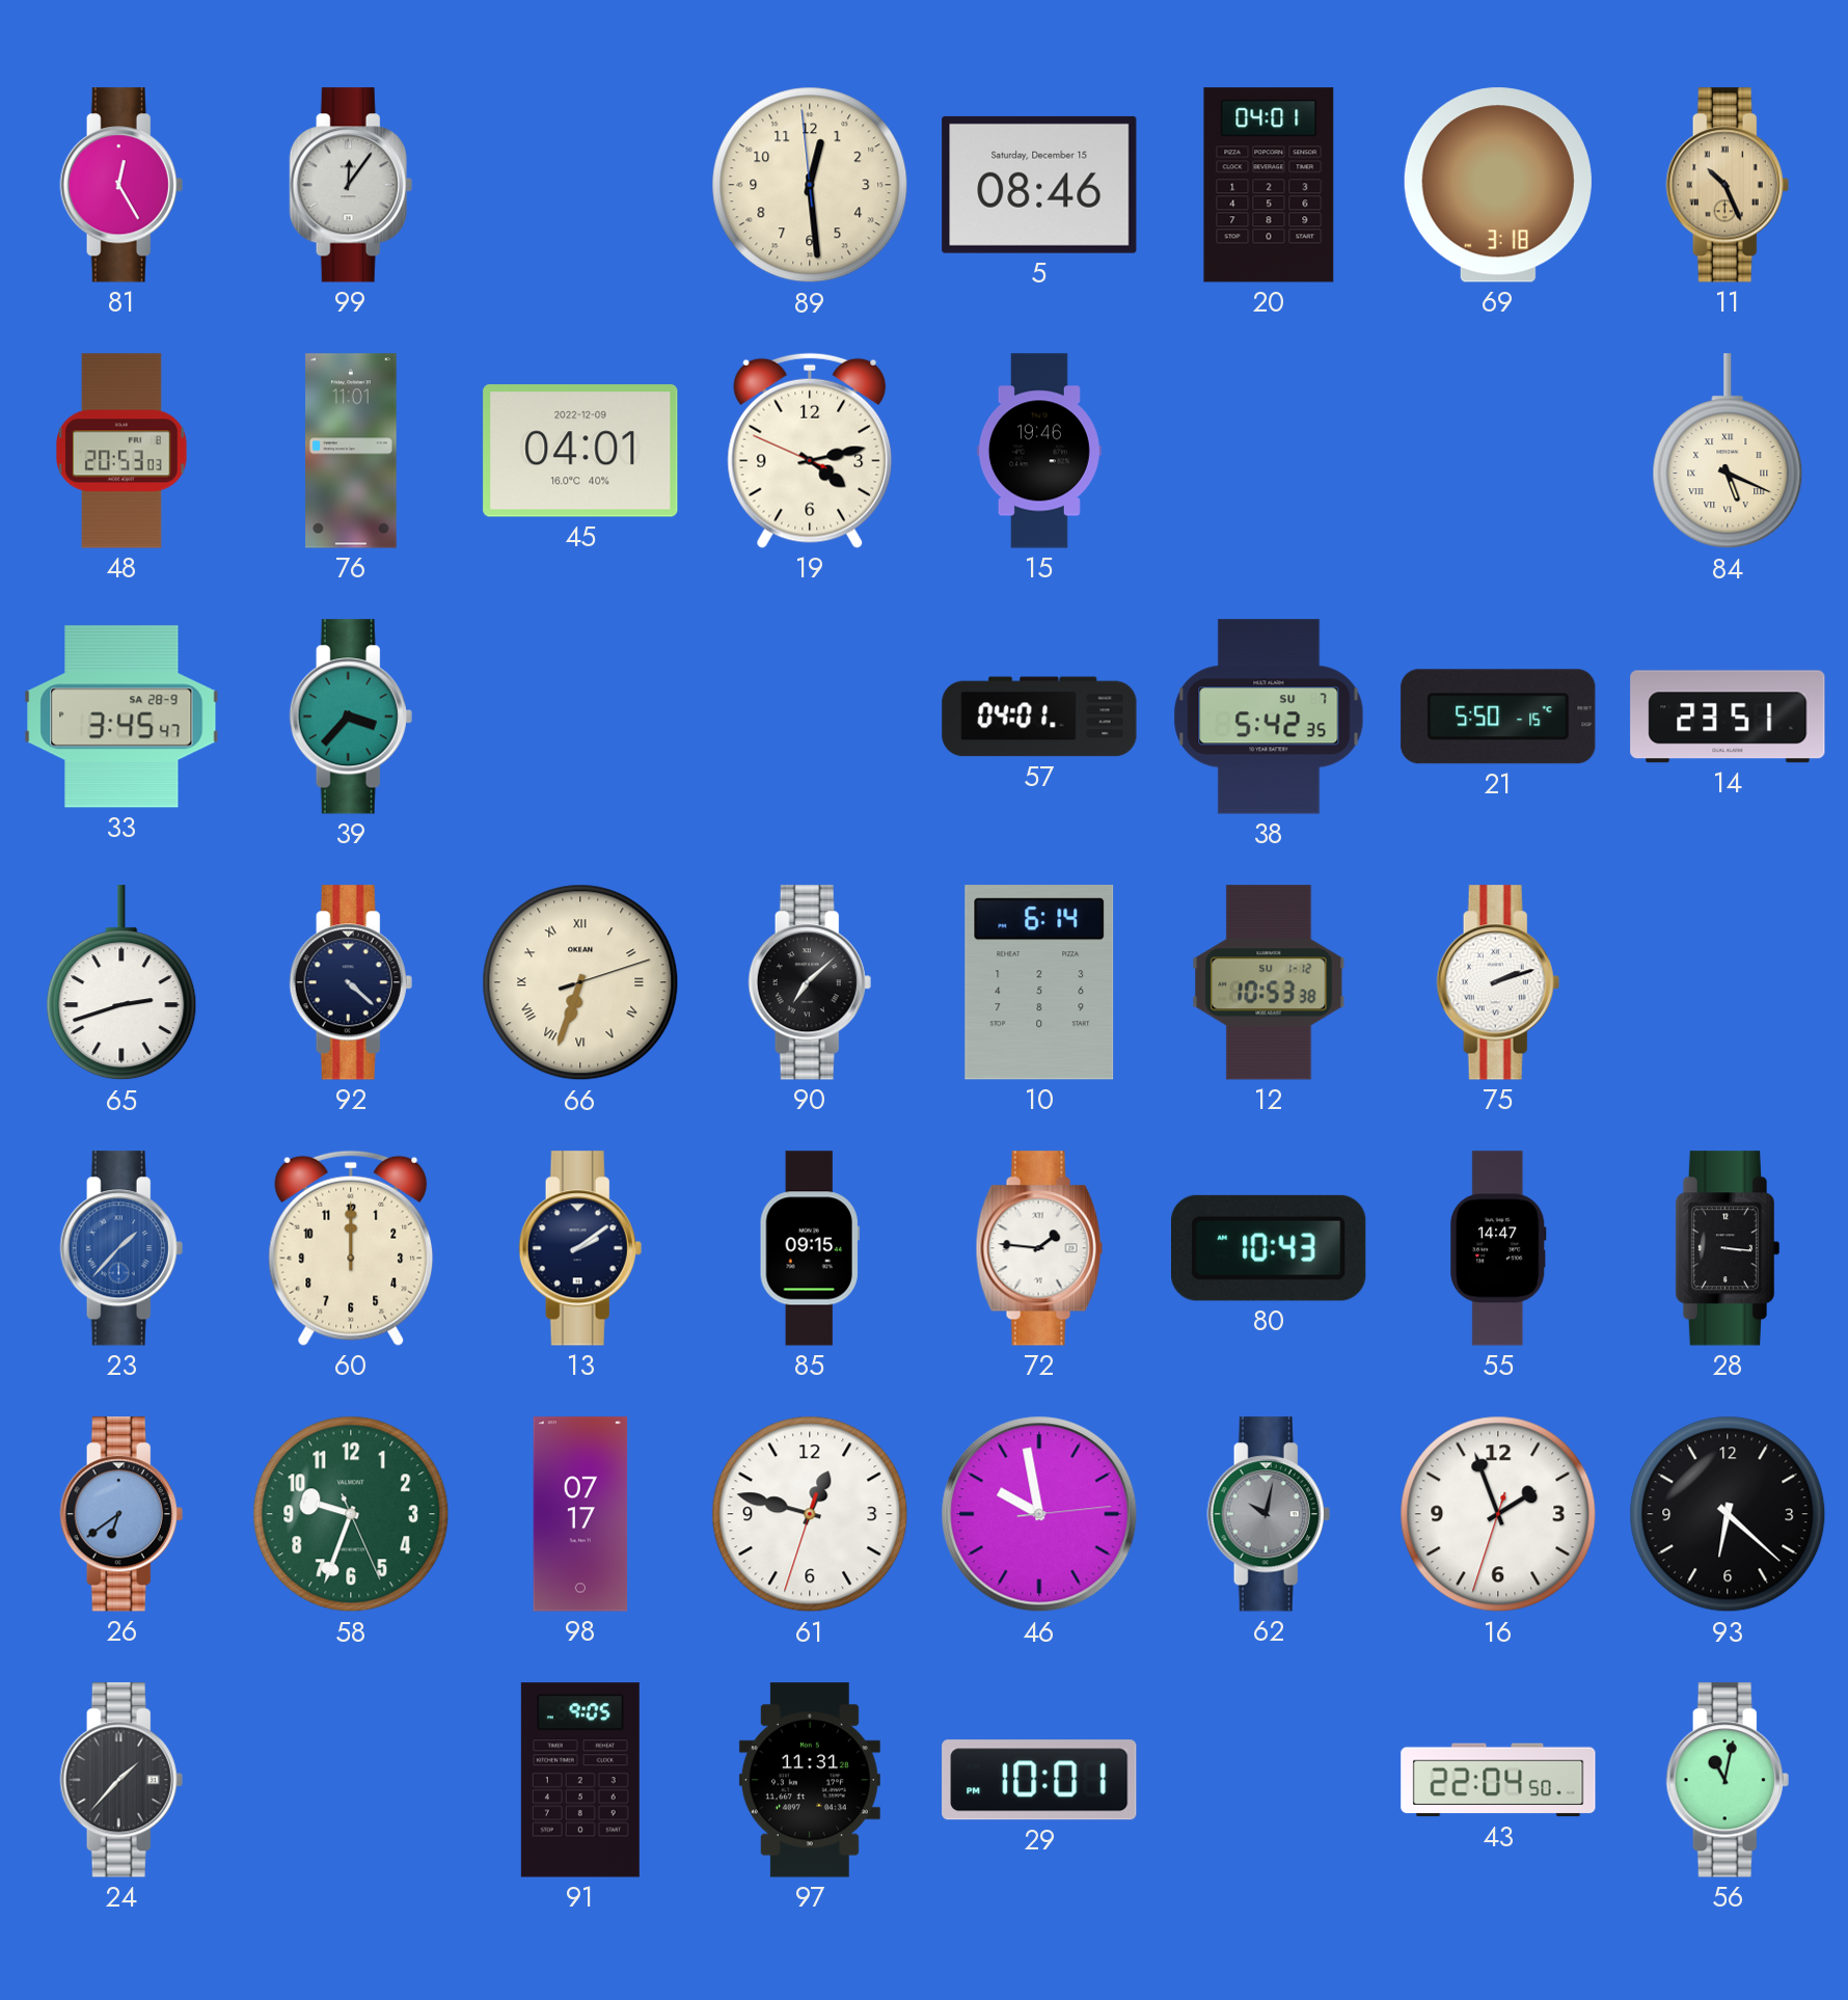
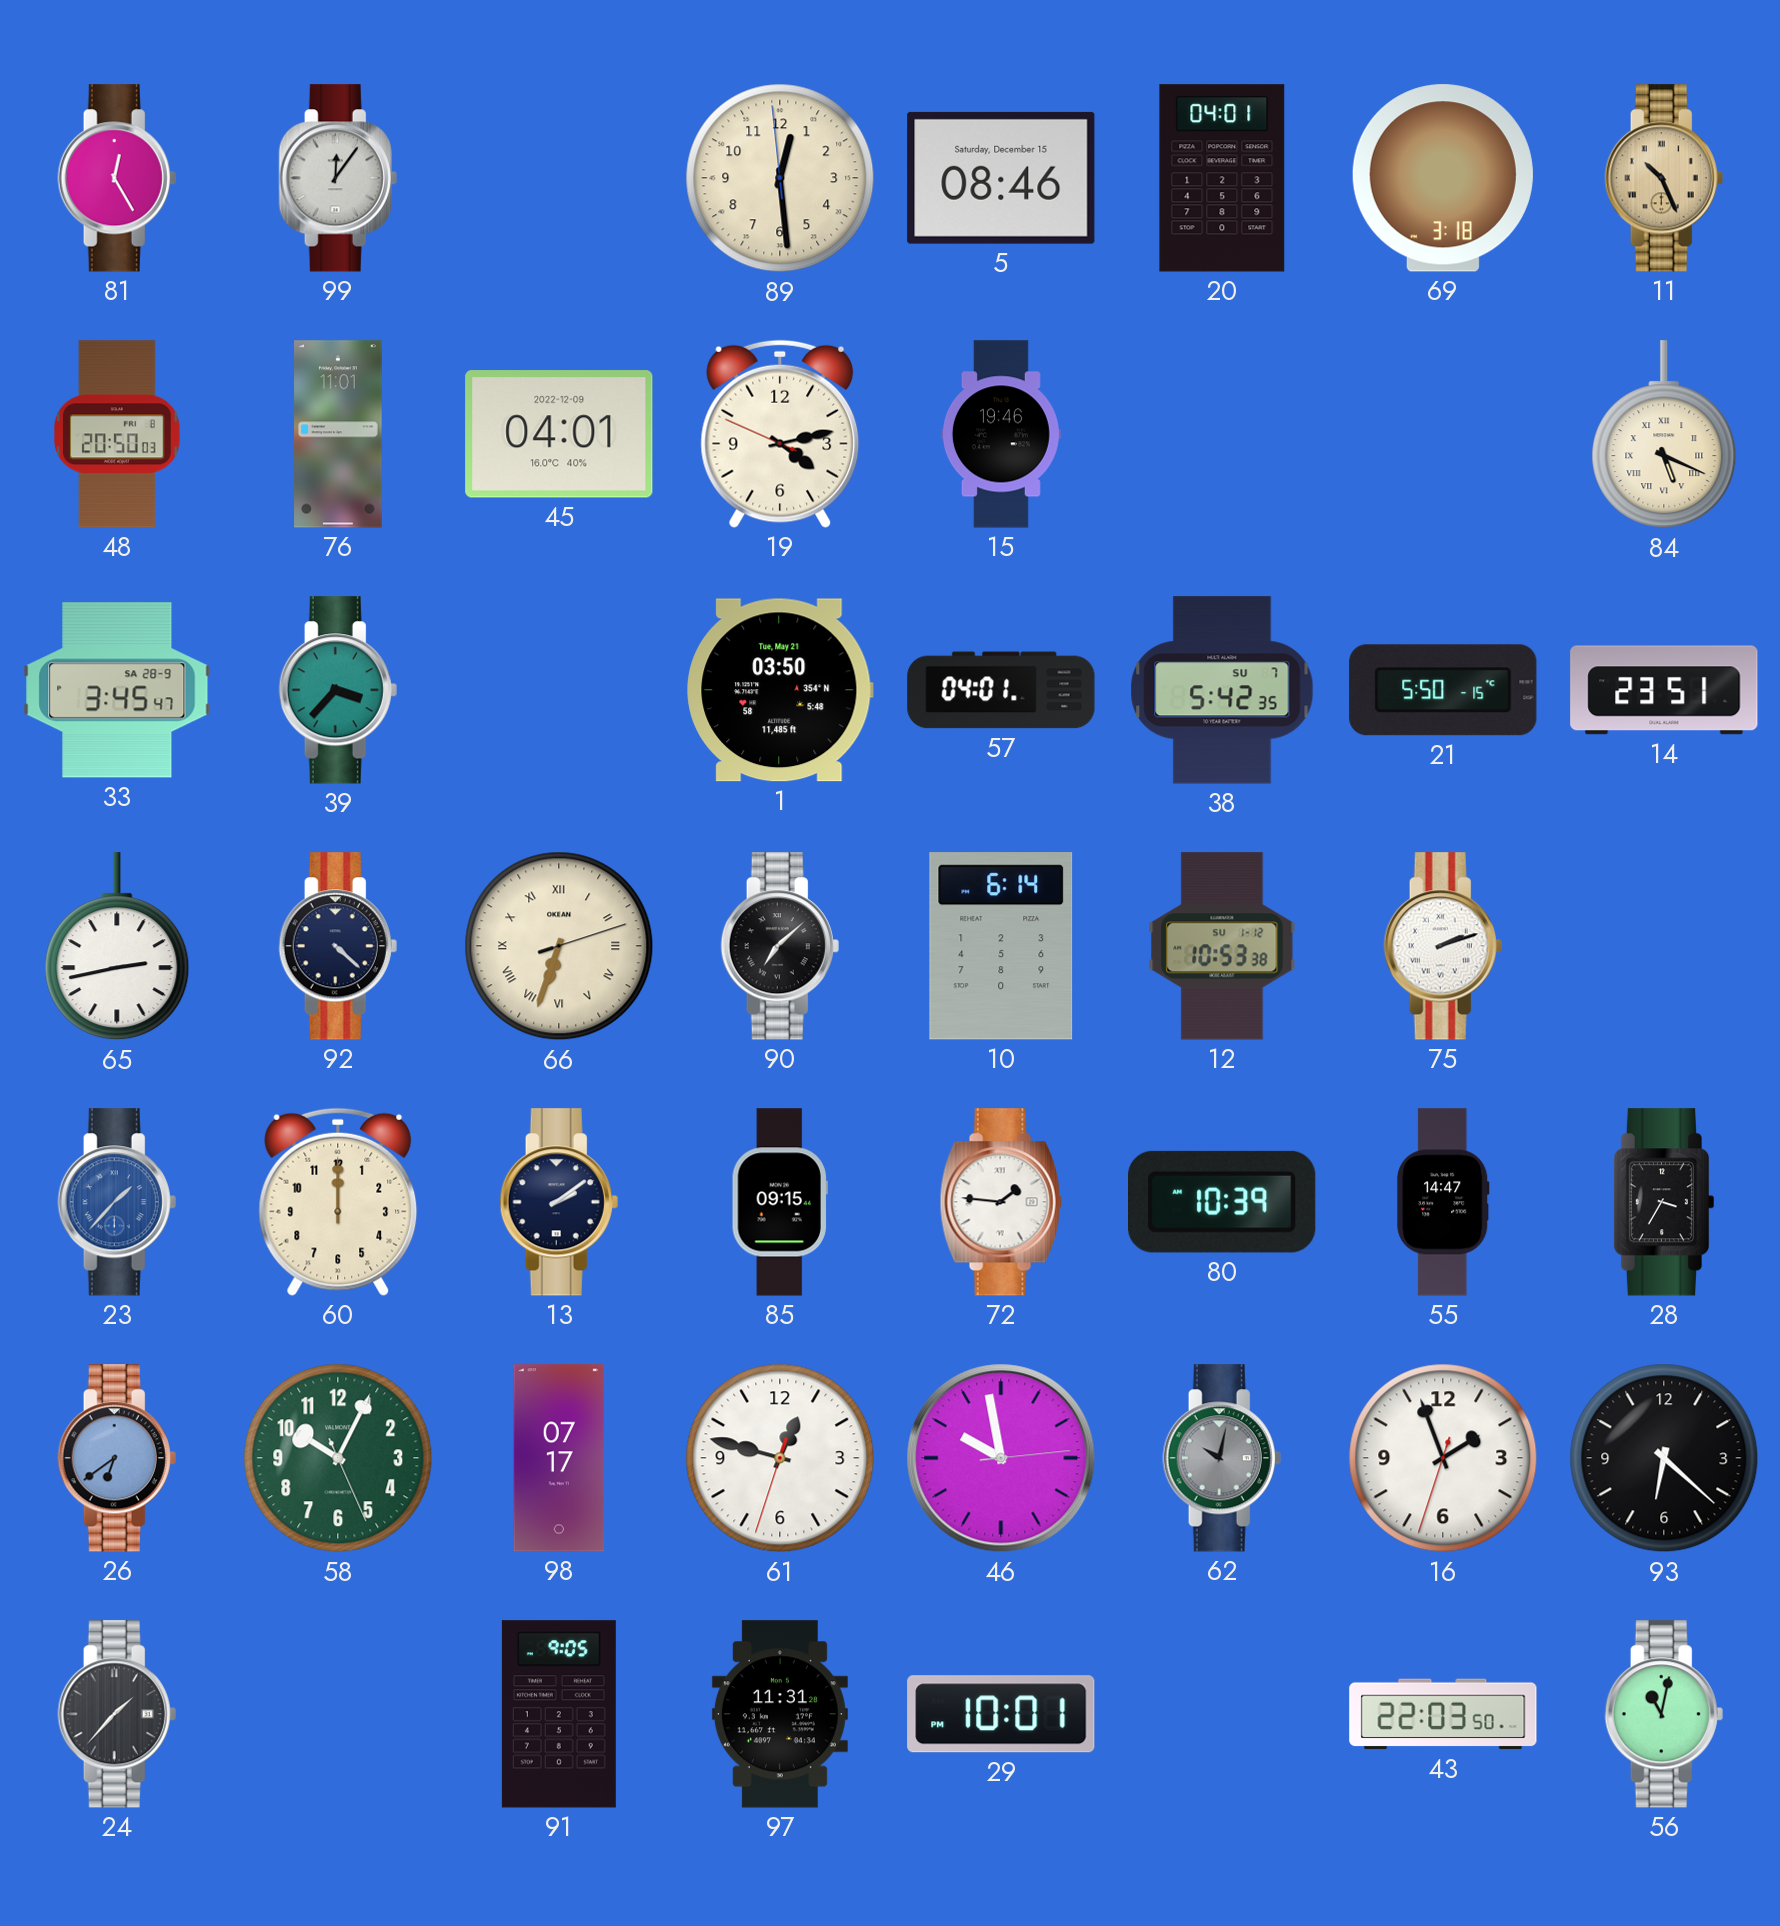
48: 20:53 -> 20:50 (118, 434)
1: none -> 03:50 (780, 690)
65: 2:42 -> 2:43 (117, 947)
80: 10:43 -> 10:39 (1223, 1202)
28: 3:16 -> 3:35 (1664, 1202)
58: 9:33 -> 10:04 (338, 1458)
43: 22:04 -> 22:03 (1443, 1714)
